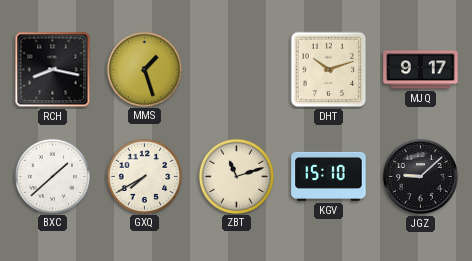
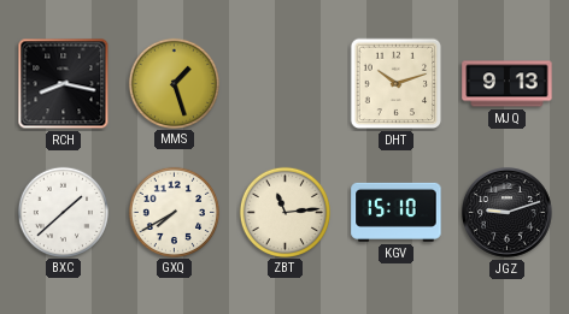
MJQ: 9:17 -> 9:13 (508, 84)
ZBT: 11:12 -> 11:14 (284, 212)
JGZ: 9:08 -> 9:12 (508, 213)
